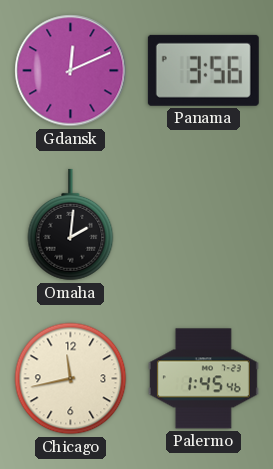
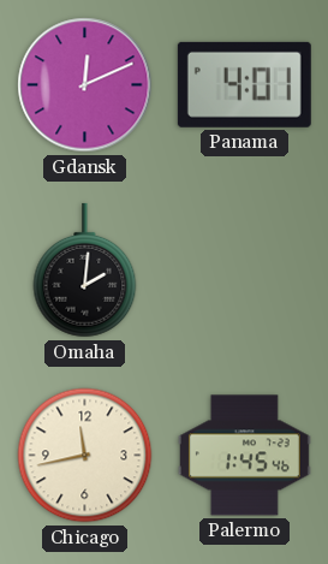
Panama: 3:56 -> 4:01 (244, 84)
